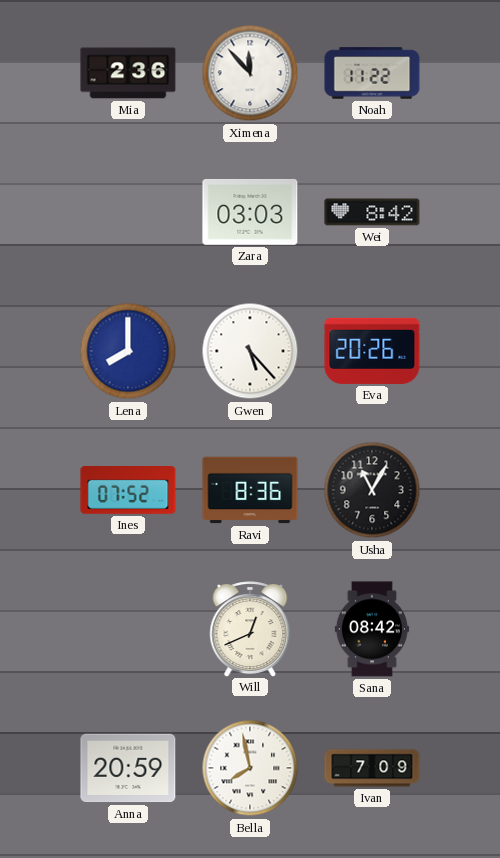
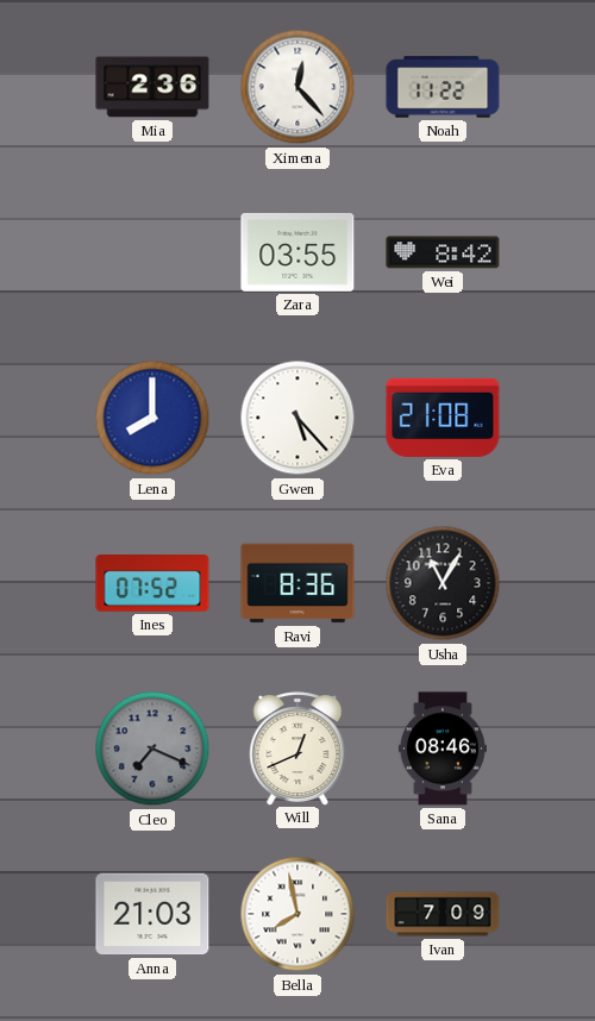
Ximena: 11:53 -> 12:23 (297, 87)
Zara: 03:03 -> 03:55 (297, 252)
Eva: 20:26 -> 21:08 (443, 418)
Cleo: none -> 7:19 (152, 748)
Sana: 08:42 -> 08:46 (443, 748)
Anna: 20:59 -> 21:03 (152, 914)
